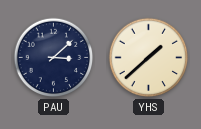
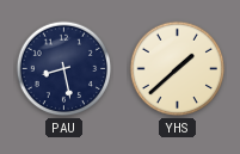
PAU: 3:08 -> 8:28 (64, 69)
